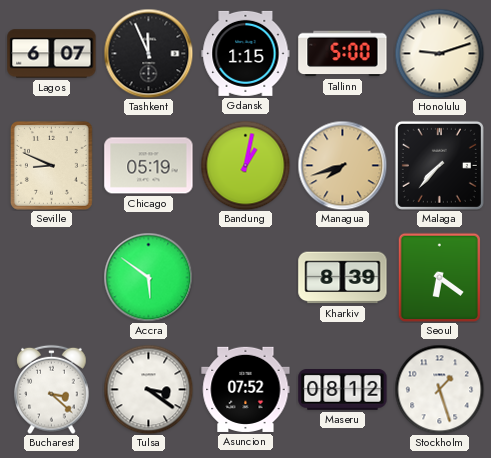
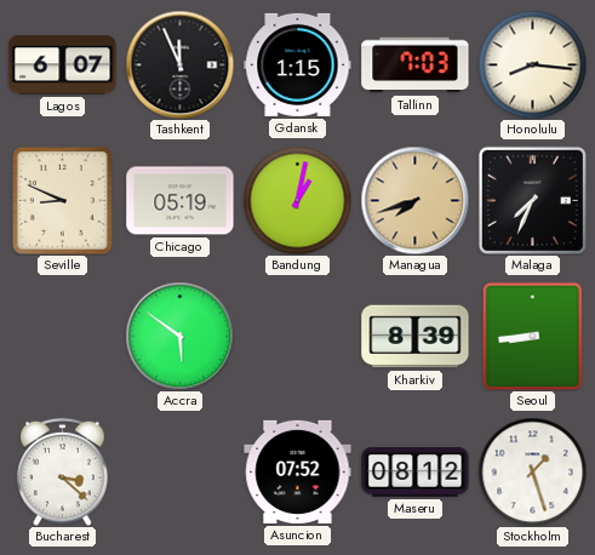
Tallinn: 5:00 -> 7:03 (416, 65)
Honolulu: 9:12 -> 8:16 (532, 64)
Malaga: 7:37 -> 7:34 (532, 200)
Seoul: 6:21 -> 8:44 (532, 336)
Tulsa: 3:21 -> none (148, 389)
